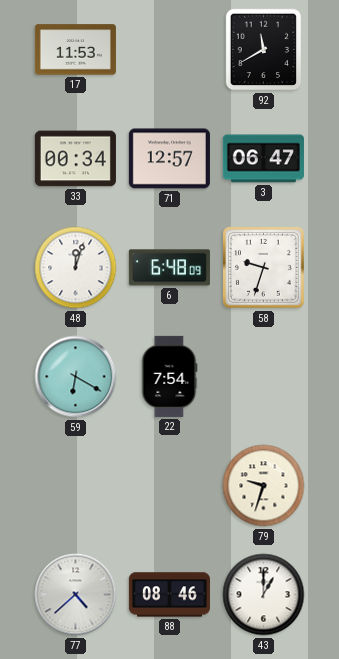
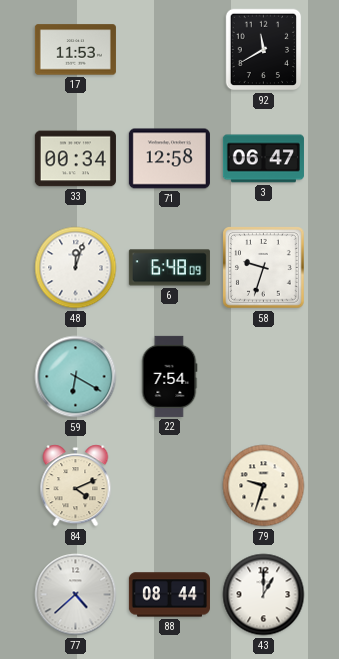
71: 12:57 -> 12:58 (169, 159)
84: none -> 4:11 (76, 486)
88: 08:46 -> 08:44 (169, 595)
